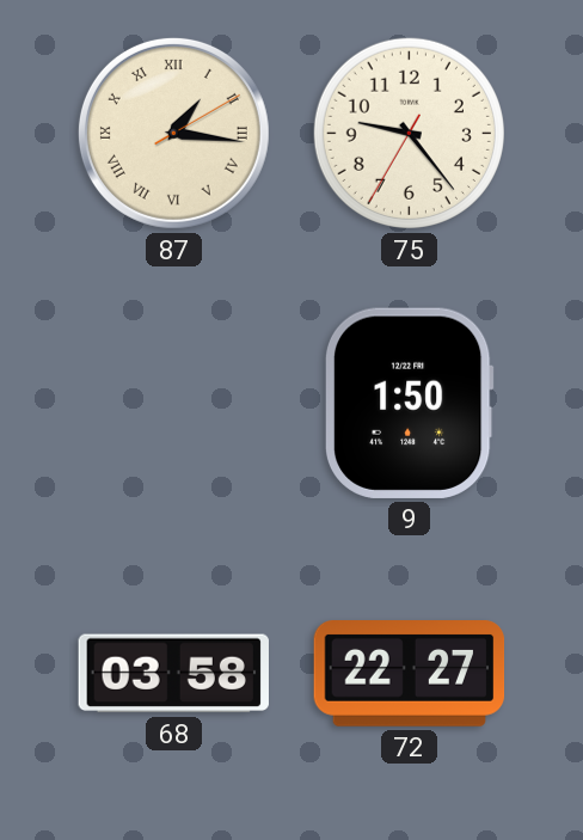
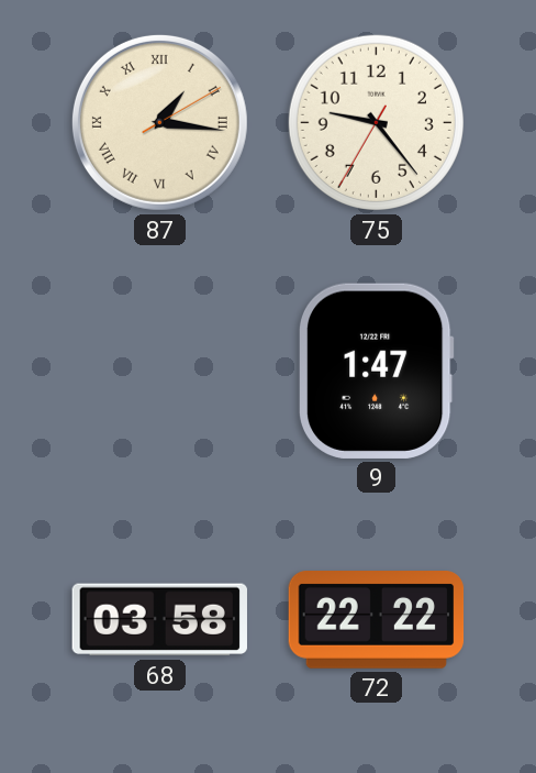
9: 1:50 -> 1:47 (376, 371)
72: 22:27 -> 22:22 (377, 620)
